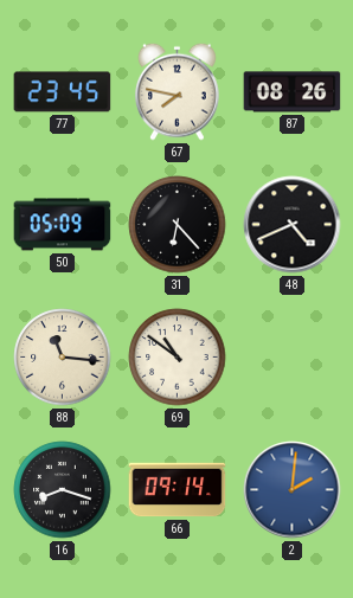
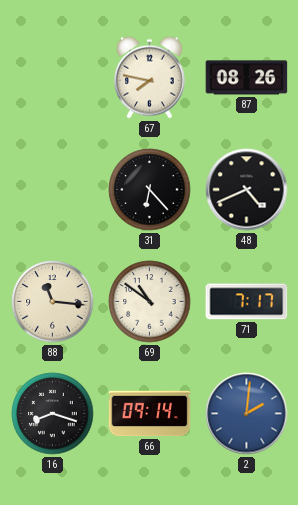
77: 23:45 -> none (63, 92)
50: 05:09 -> none (63, 225)
71: none -> 7:17 (247, 302)
